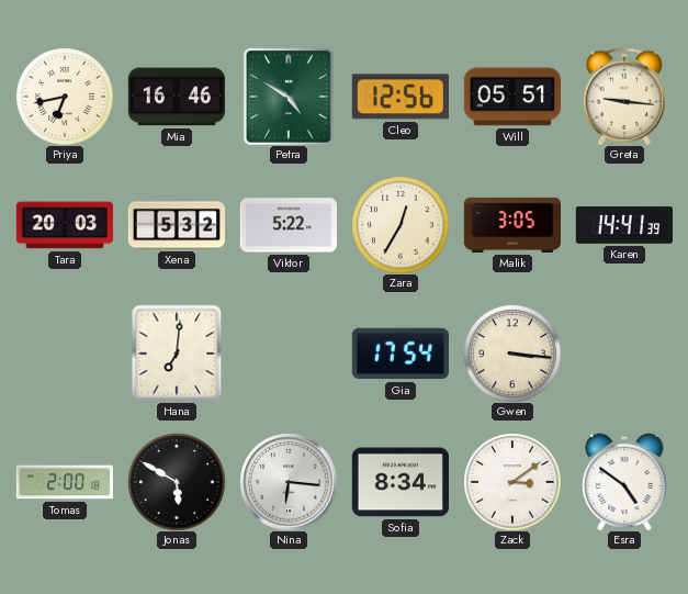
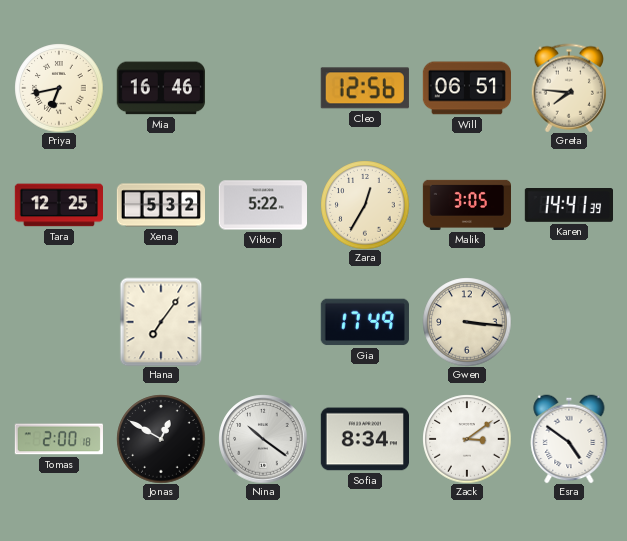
Petra: 4:50 -> none (289, 97)
Will: 05:51 -> 06:51 (466, 88)
Greta: 9:16 -> 7:46 (568, 88)
Tara: 20:03 -> 12:25 (58, 205)
Hana: 7:01 -> 7:06 (161, 322)
Gia: 17:54 -> 17:49 (365, 322)
Jonas: 5:50 -> 12:50 (161, 439)
Nina: 6:16 -> 10:21 (263, 439)
